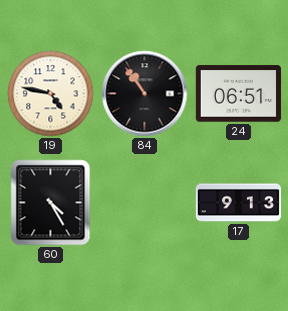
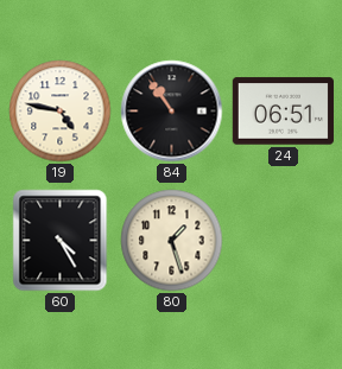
80: none -> 1:27 (172, 241)
17: 9:13 -> none (238, 203)
